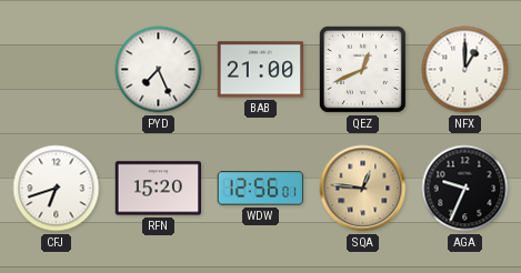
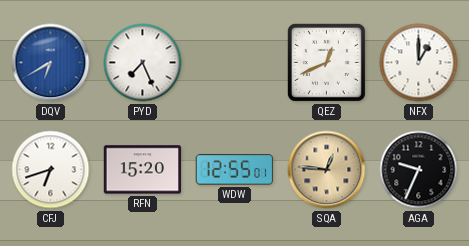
DQV: none -> 6:40 (51, 63)
BAB: 21:00 -> none (261, 70)
WDW: 12:56 -> 12:55 (234, 170)
